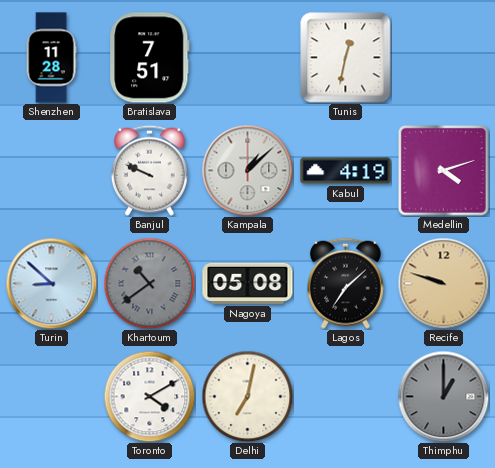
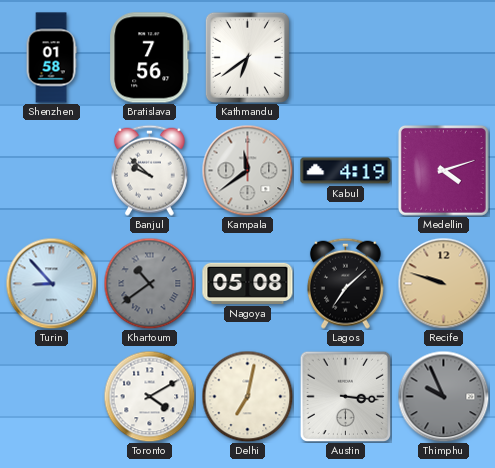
Shenzhen: 11:28 -> 01:58 (51, 58)
Bratislava: 7:51 -> 7:56 (150, 58)
Kathmandu: none -> 6:39 (247, 57)
Tunis: 12:32 -> none (346, 58)
Banjul: 9:49 -> 9:52 (149, 170)
Kampala: 1:08 -> 11:39 (247, 170)
Turin: 8:52 -> 8:53 (51, 283)
Austin: none -> 3:16 (345, 396)
Thimphu: 1:00 -> 9:56 (443, 396)
